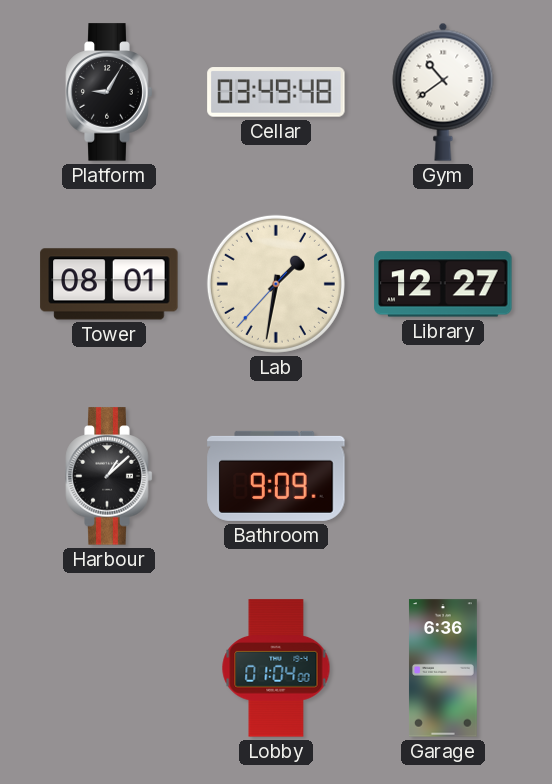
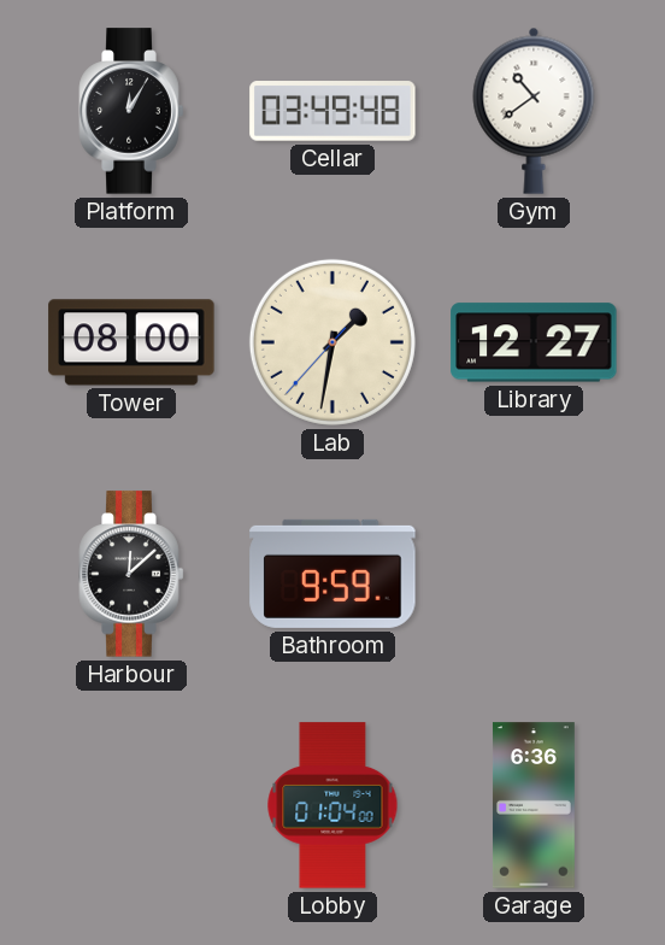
Platform: 9:05 -> 12:05 (131, 111)
Tower: 08:01 -> 08:00 (131, 342)
Harbour: 1:08 -> 12:08 (131, 574)
Bathroom: 9:09 -> 9:59 (332, 574)
